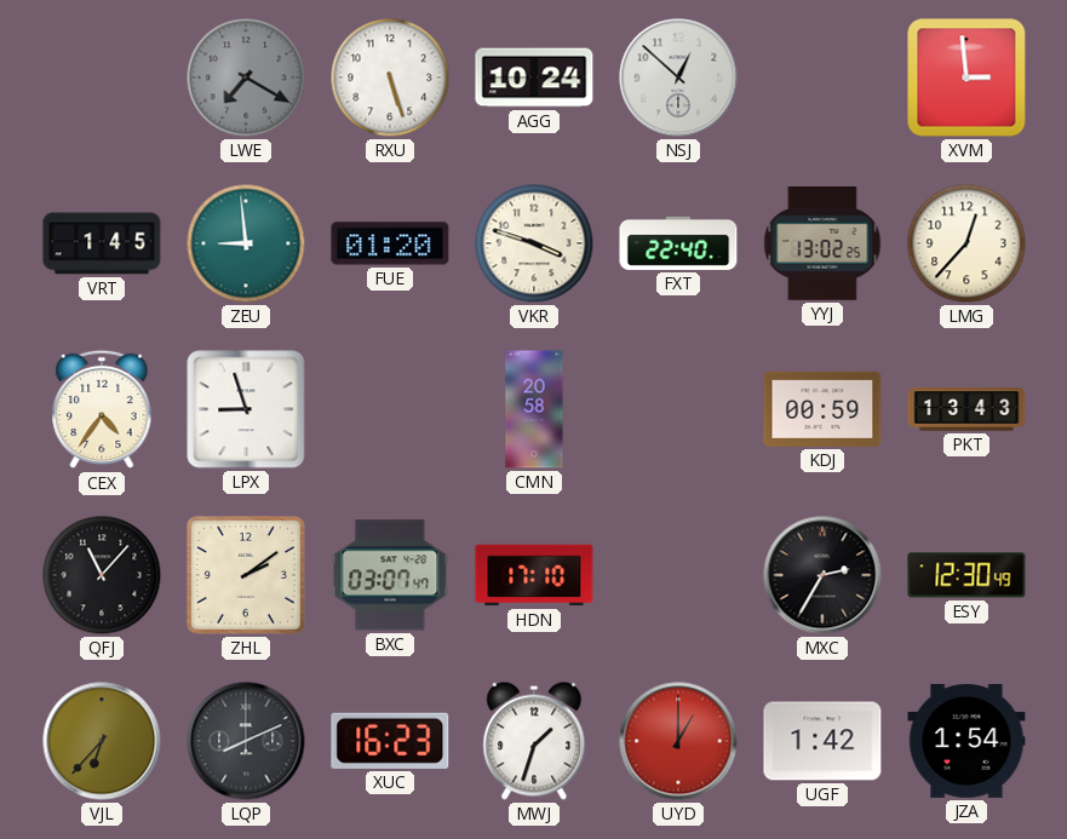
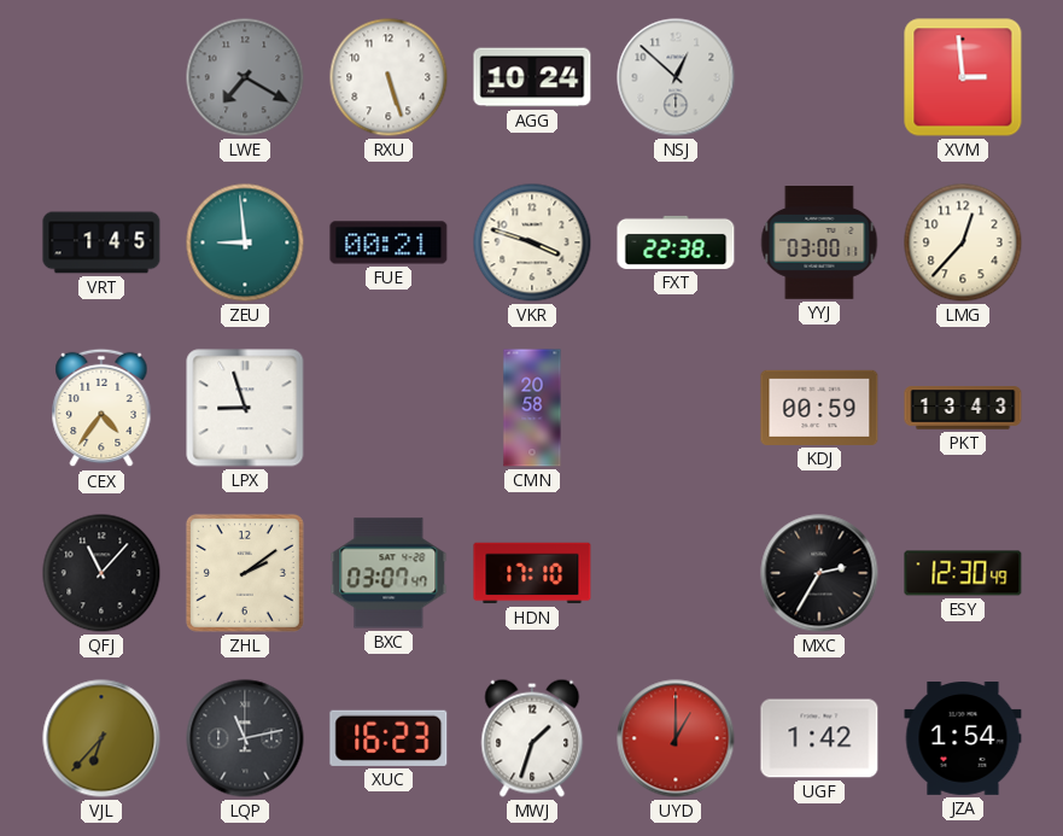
FUE: 01:20 -> 00:21 (389, 242)
FXT: 22:40 -> 22:38 (676, 242)
YYJ: 13:02 -> 03:00 (819, 244)
LQP: 8:11 -> 11:13 (245, 738)
